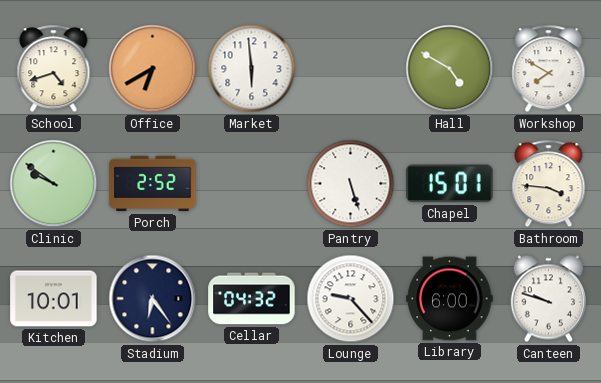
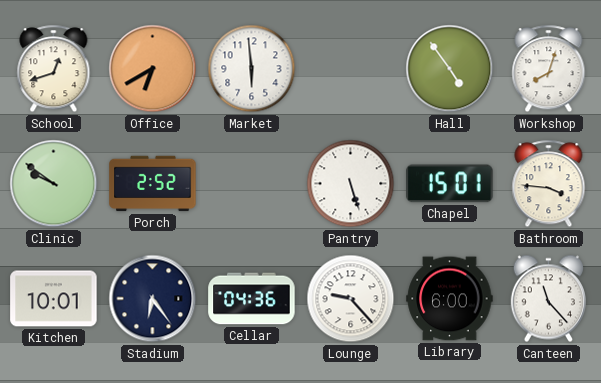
School: 4:42 -> 12:42 (54, 69)
Hall: 4:50 -> 4:54 (450, 69)
Workshop: 7:50 -> 8:03 (549, 69)
Cellar: 04:32 -> 04:36 (252, 299)
Canteen: 9:48 -> 11:23 (548, 299)
